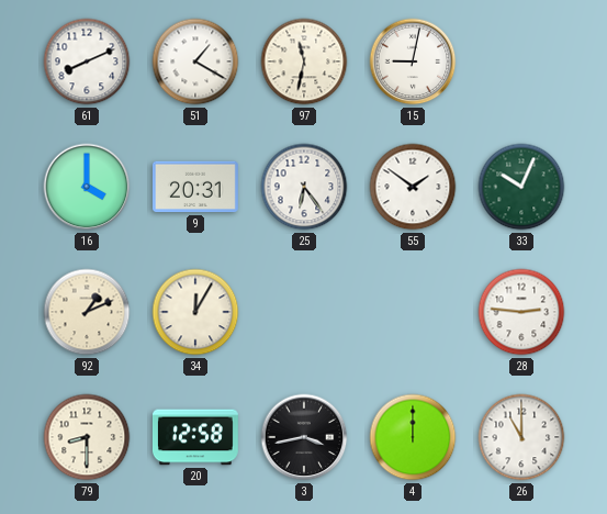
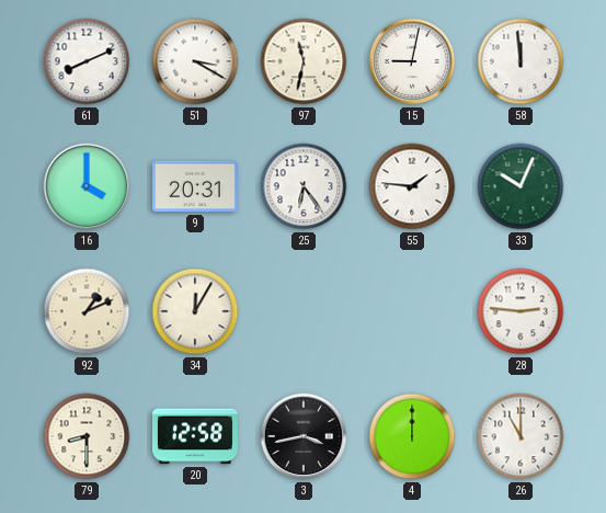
51: 1:20 -> 3:20 (195, 61)
58: none -> 11:59 (521, 61)
55: 1:51 -> 1:46 (412, 186)
